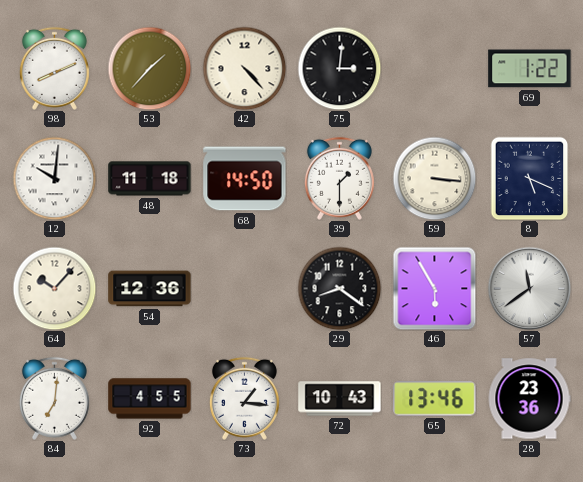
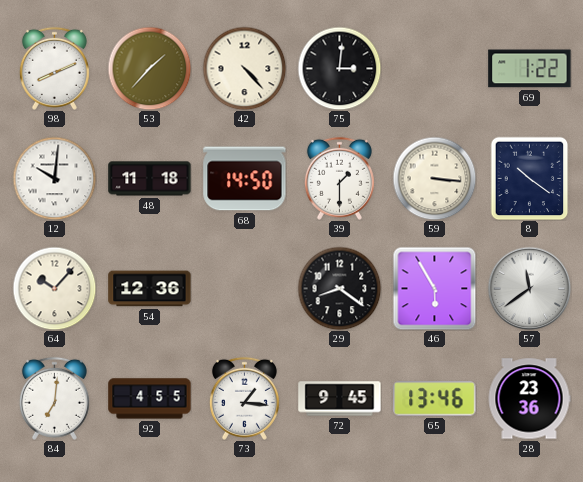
8: 5:19 -> 10:21 (530, 178)
72: 10:43 -> 9:45 (340, 399)
